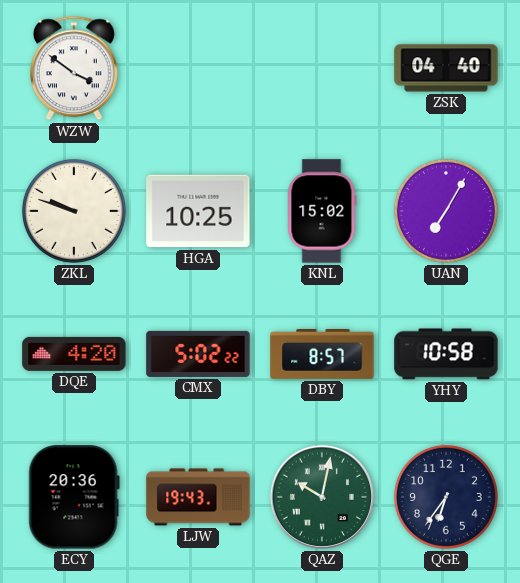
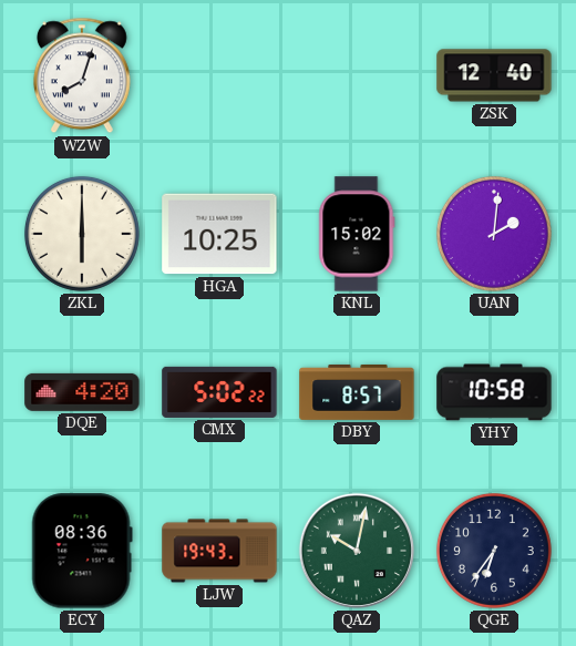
WZW: 3:51 -> 8:03 (82, 75)
ZSK: 04:40 -> 12:40 (494, 75)
ZKL: 9:48 -> 6:00 (82, 234)
UAN: 7:05 -> 2:01 (494, 234)
ECY: 20:36 -> 08:36 (82, 551)
